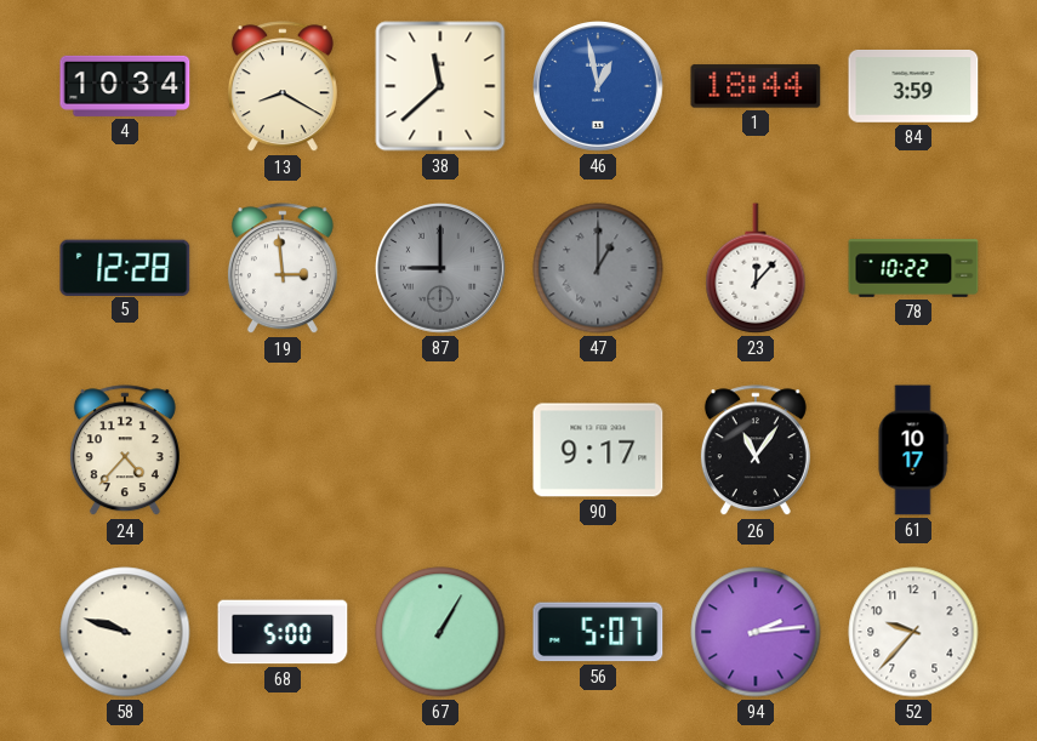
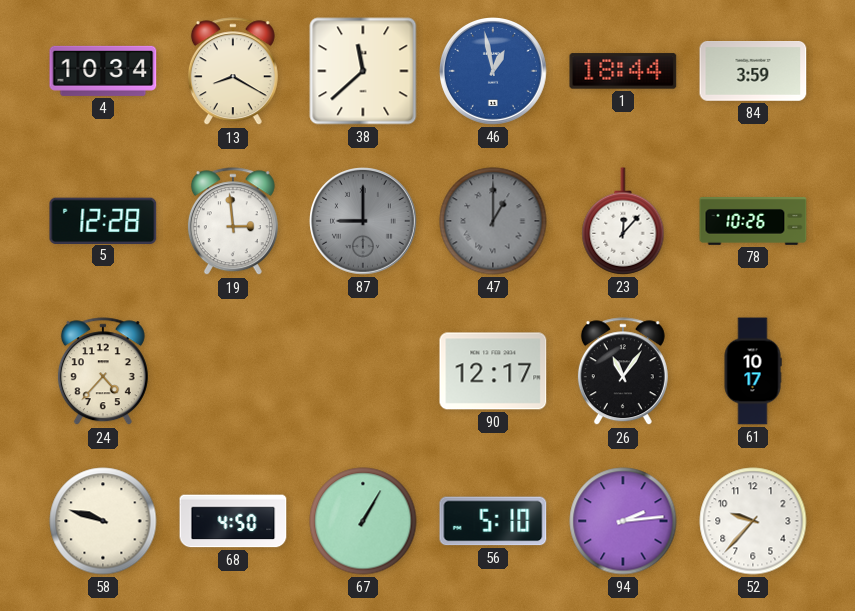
78: 10:22 -> 10:26 (753, 222)
90: 9:17 -> 12:17 (493, 371)
68: 5:00 -> 4:50 (233, 521)
56: 5:07 -> 5:10 (493, 521)
